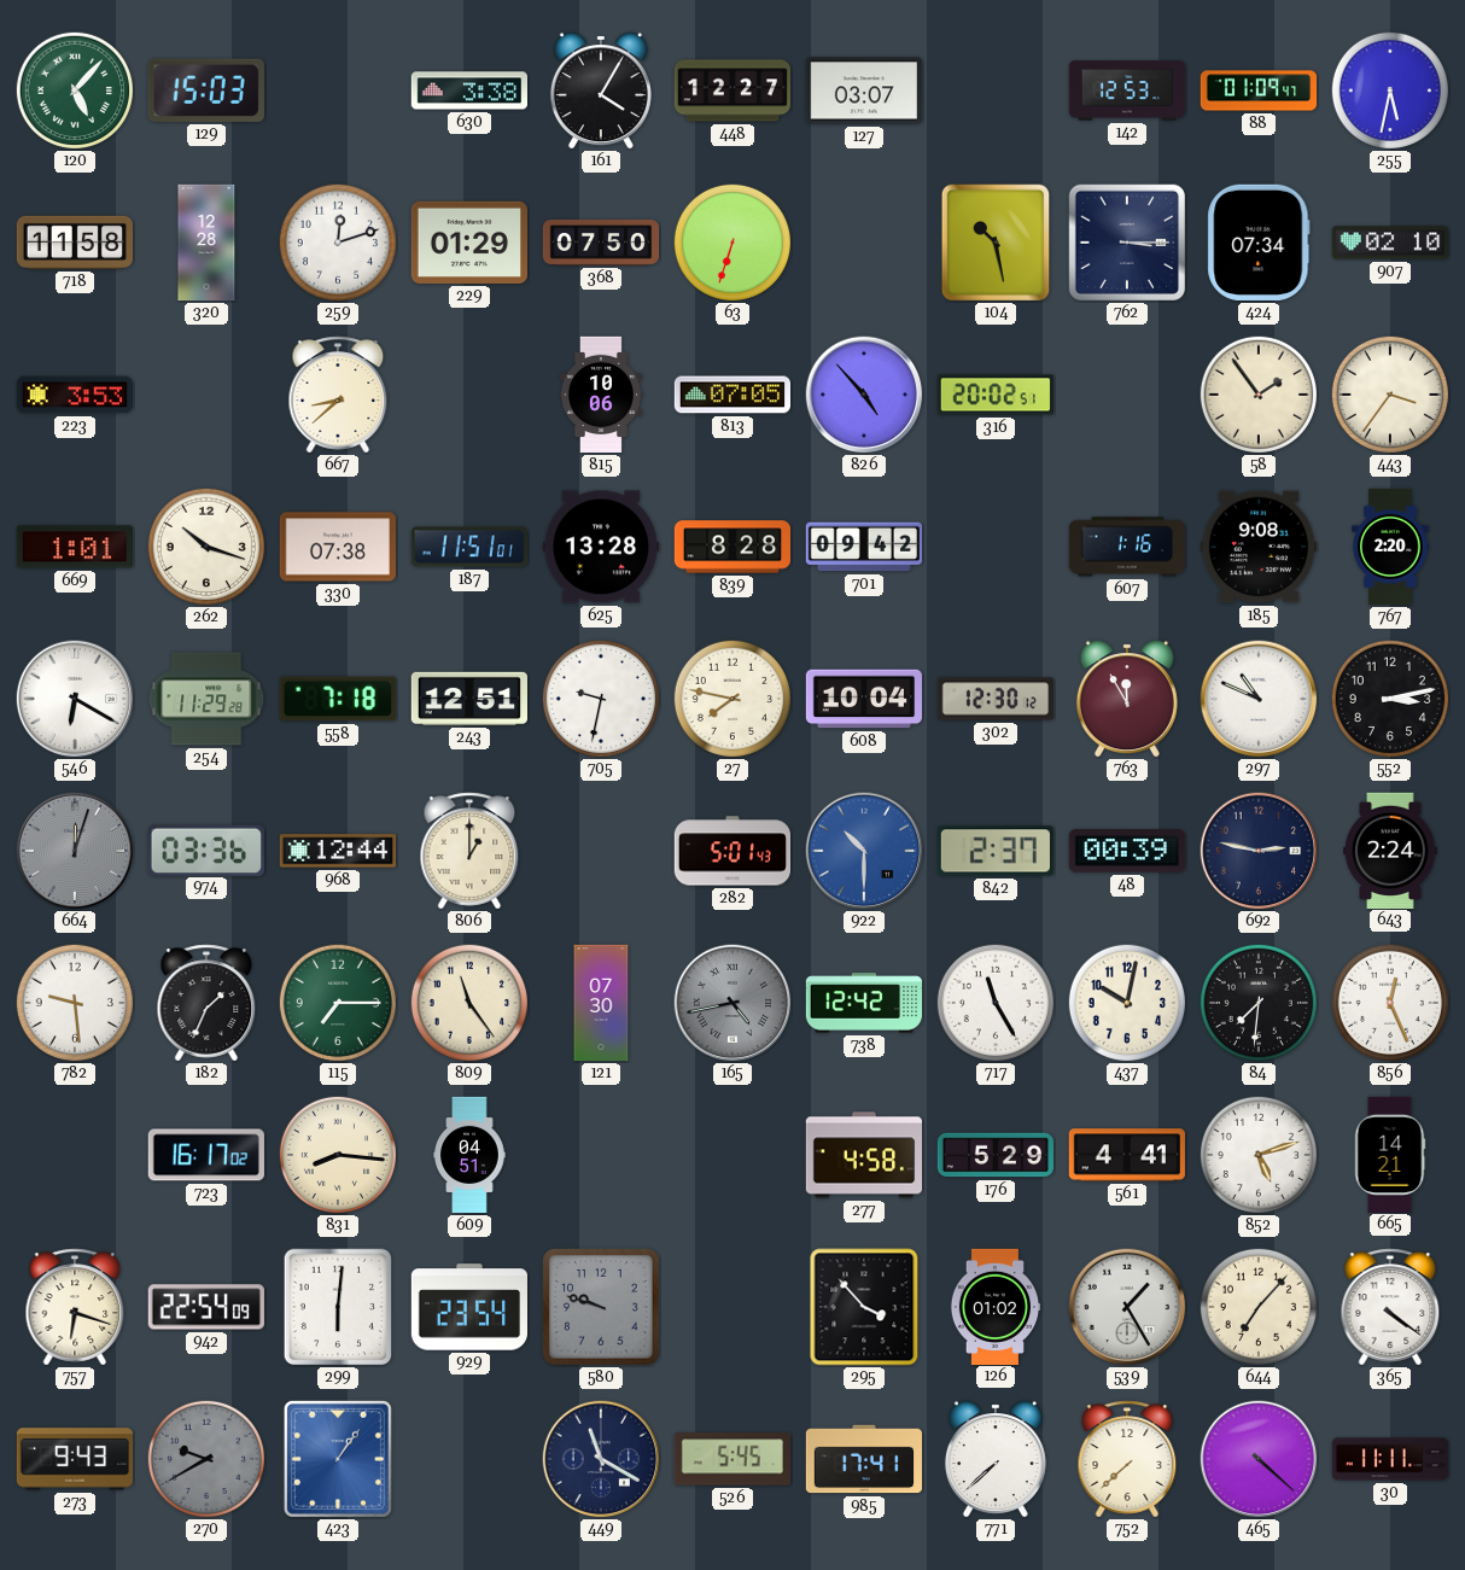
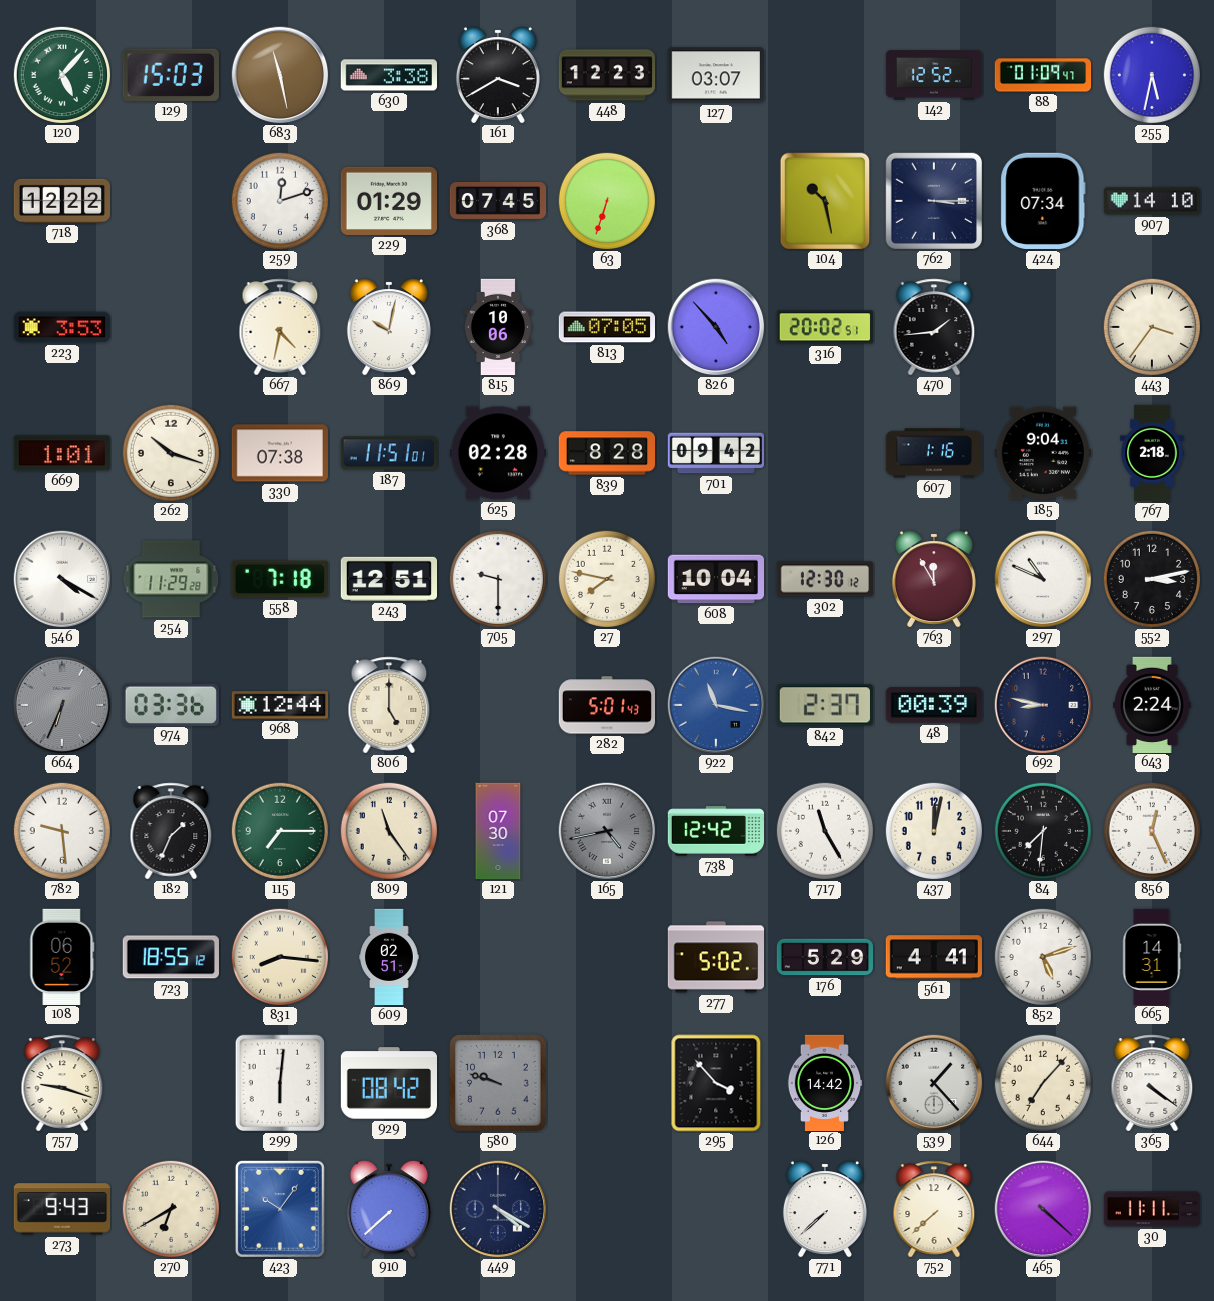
683: none -> 11:28 (280, 75)
161: 4:05 -> 3:40 (498, 75)
448: 12:27 -> 12:23 (606, 75)
142: 12:53 -> 12:52 (934, 75)
718: 11:58 -> 12:22 (61, 201)
320: 12:28 -> none (206, 243)
368: 07:50 -> 07:45 (498, 202)
907: 02:10 -> 14:10 (1151, 201)
667: 8:38 -> 4:32 (280, 327)
869: none -> 10:02 (389, 327)
470: none -> 1:44 (934, 327)
58: 1:54 -> none (1257, 393)
625: 13:28 -> 02:28 (497, 453)
185: 9:08 -> 9:04 (1043, 453)
767: 2:20 -> 2:18 (1152, 453)
546: 6:20 -> 4:20 (62, 579)
705: 9:32 -> 9:30 (497, 578)
664: 12:03 -> 6:34 (62, 705)
806: 1:00 -> 5:00 (389, 705)
922: 10:30 -> 11:17 (716, 705)
692: 2:47 -> 8:47 (1043, 705)
437: 10:02 -> 12:02 (933, 830)
108: none -> 06:52 (62, 956)
723: 16:17 -> 18:55 (171, 957)
609: 04:51 -> 02:51 (389, 957)
277: 4:58 -> 5:02 (715, 957)
665: 14:21 -> 14:31 (1152, 956)
757: 6:18 -> 9:18 (62, 1083)
942: 22:54 -> none (206, 1307)
929: 23:54 -> 08:42 (388, 1083)
126: 01:02 -> 14:42 (825, 1082)
539: 1:25 -> 1:23 (934, 1083)
270: 9:40 -> 6:40 (170, 1208)
270 dial: grey -> cream (170, 1208)
423: 1:06 -> 10:06 (280, 1209)
910: none -> 7:38 (389, 1209)
449: 11:20 -> 4:20 (498, 1209)
526: 5:45 -> none (731, 1459)
985: 17:41 -> none (863, 1459)
